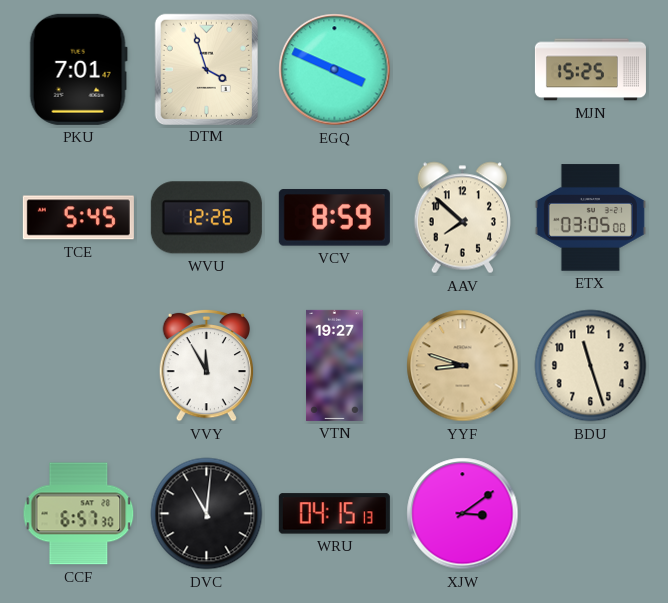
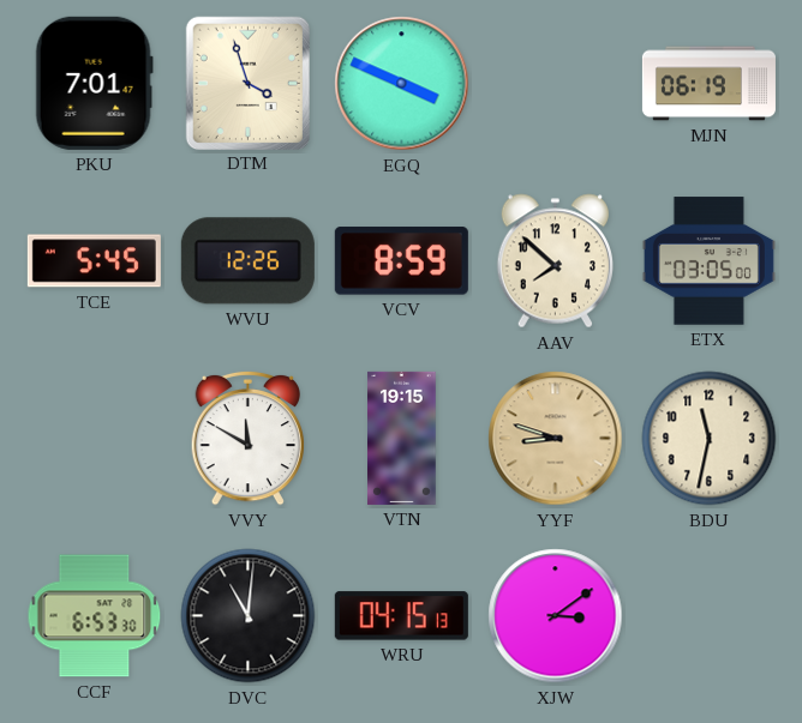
MJN: 15:25 -> 06:19 (708, 84)
VVY: 11:55 -> 11:50 (247, 438)
VTN: 19:27 -> 19:15 (402, 438)
BDU: 11:27 -> 11:32 (710, 439)
CCF: 6:57 -> 6:53 (95, 616)
